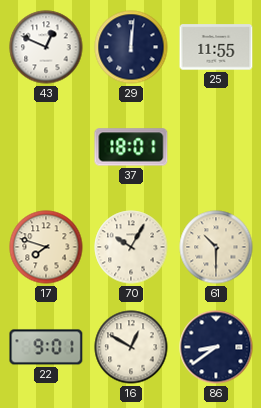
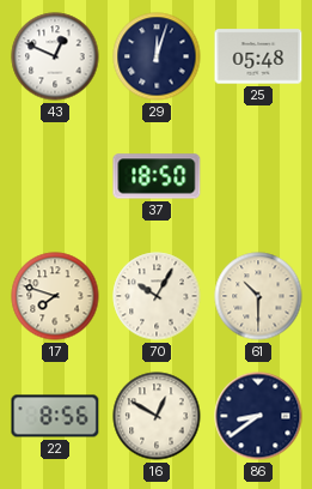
29: 12:01 -> 12:03 (157, 56)
25: 11:55 -> 05:48 (258, 56)
37: 18:01 -> 18:50 (157, 176)
22: 9:01 -> 8:56 (55, 416)
